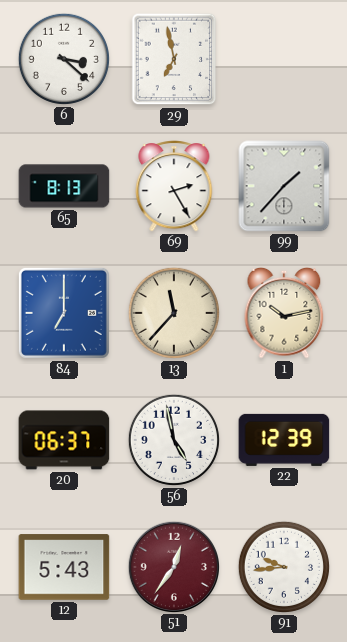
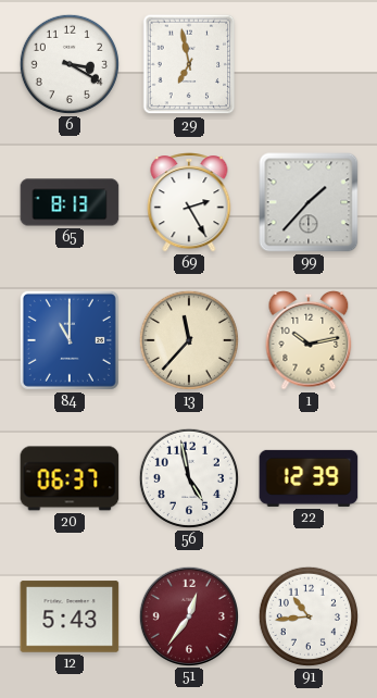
6: 3:22 -> 3:20 (70, 64)
84: 7:00 -> 11:00 (70, 340)
91: 9:44 -> 10:44 (309, 616)
